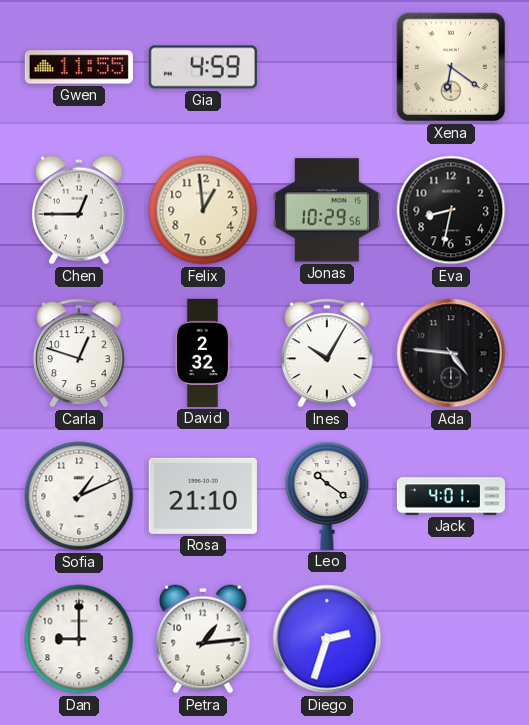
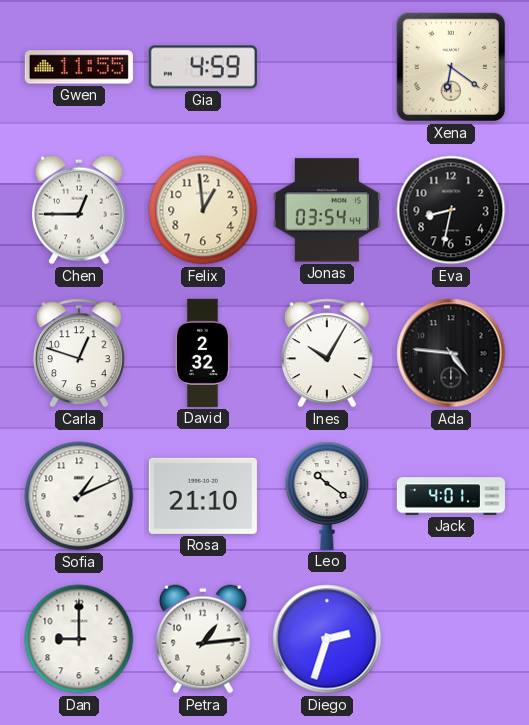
Jonas: 10:29 -> 03:54 (327, 210)
